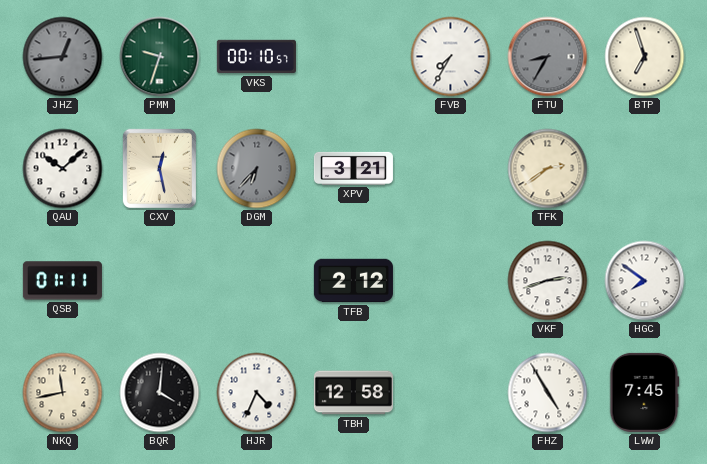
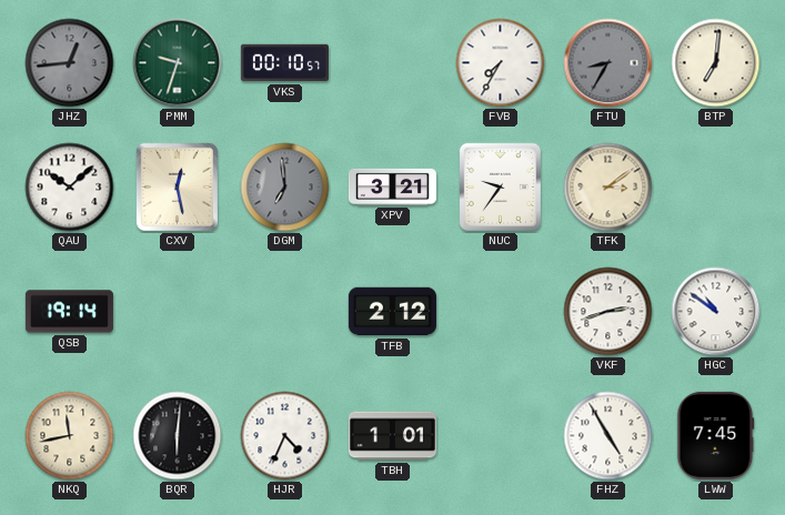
BTP: 6:57 -> 7:01 (716, 63)
DGM: 6:37 -> 6:59 (285, 188)
NUC: none -> 9:36 (500, 186)
TFK: 2:39 -> 3:09 (608, 188)
QSB: 01:11 -> 19:14 (69, 312)
HGC: 7:51 -> 10:51 (716, 312)
BQR: 4:01 -> 6:01 (178, 436)
TBH: 12:58 -> 1:01 (392, 436)
